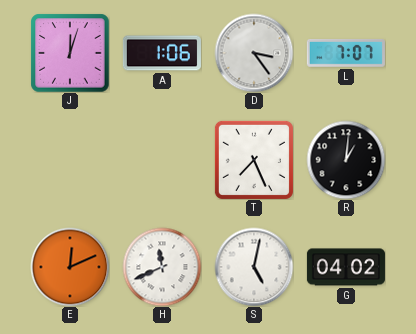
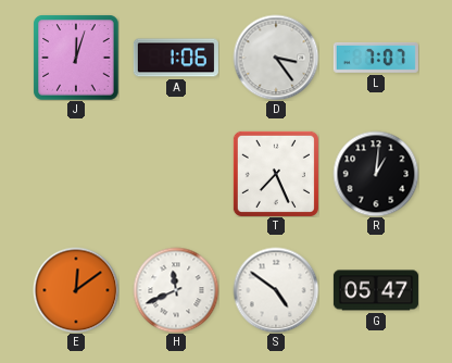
E: 12:11 -> 12:09 (76, 290)
S: 5:02 -> 4:51 (276, 290)
G: 04:02 -> 05:47 (376, 290)
